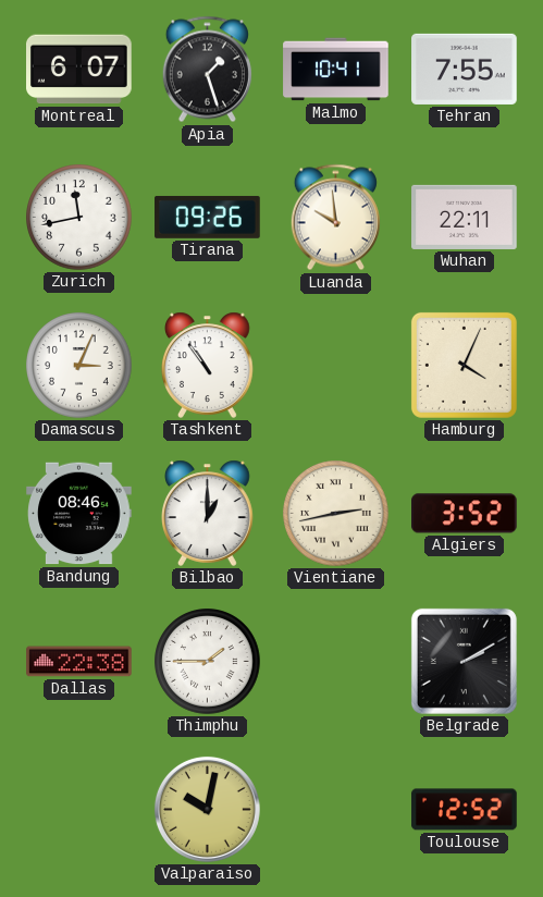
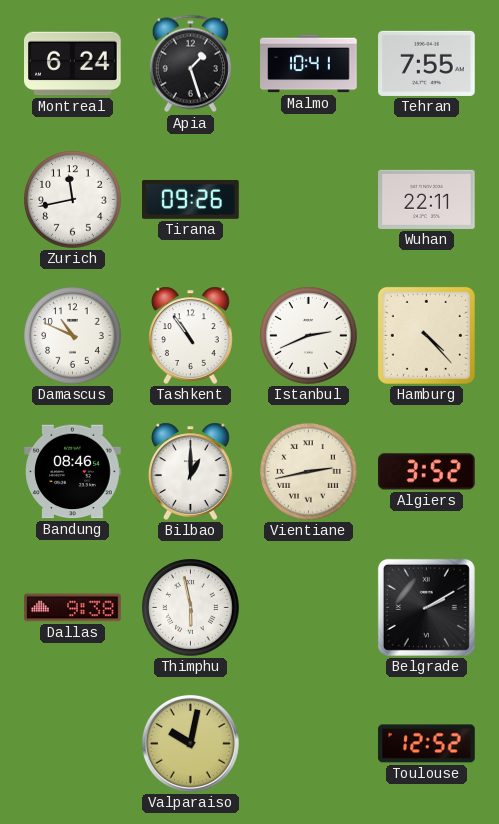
Montreal: 6:07 -> 6:24 (73, 64)
Luanda: 9:59 -> none (335, 218)
Damascus: 3:04 -> 10:49 (73, 336)
Istanbul: none -> 2:41 (309, 336)
Hamburg: 4:04 -> 4:23 (426, 335)
Dallas: 22:38 -> 9:38 (73, 608)
Thimphu: 1:45 -> 5:58 (191, 608)
